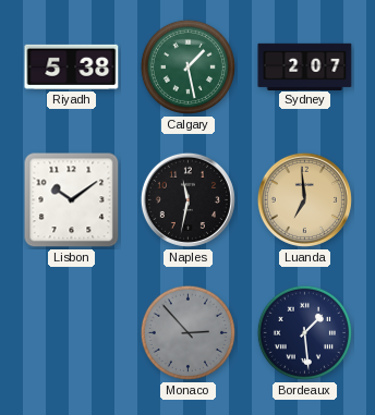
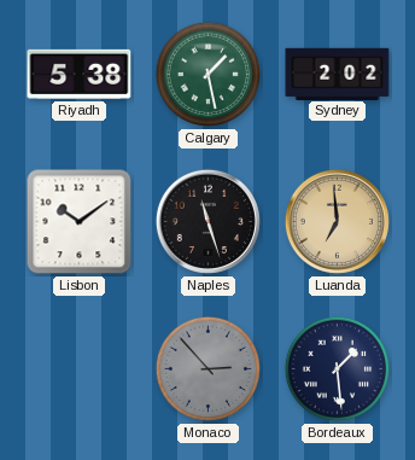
Sydney: 2:07 -> 2:02 (338, 74)
Naples: 11:32 -> 11:27 (207, 221)
